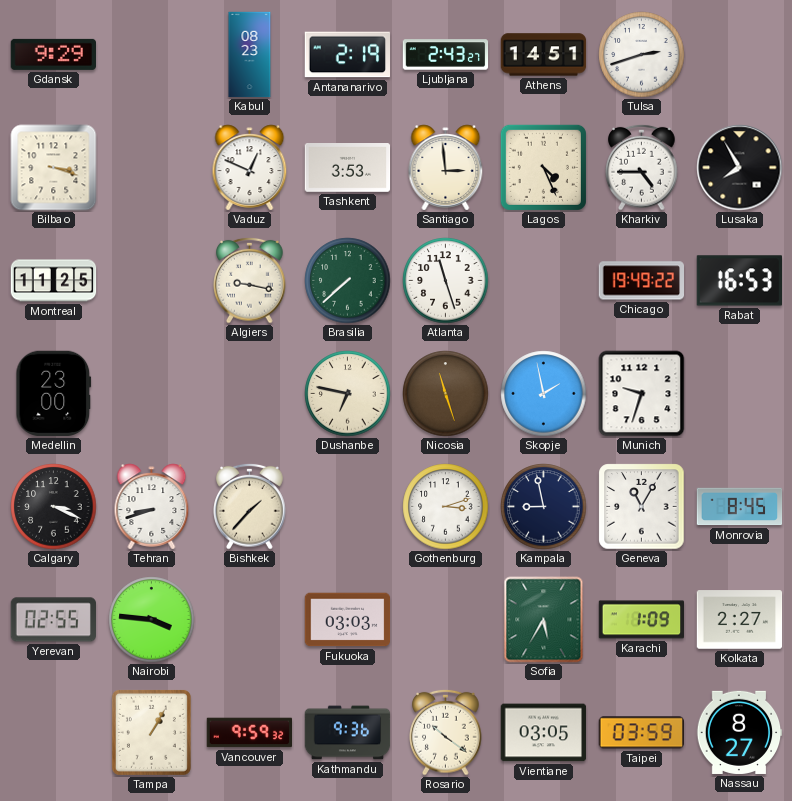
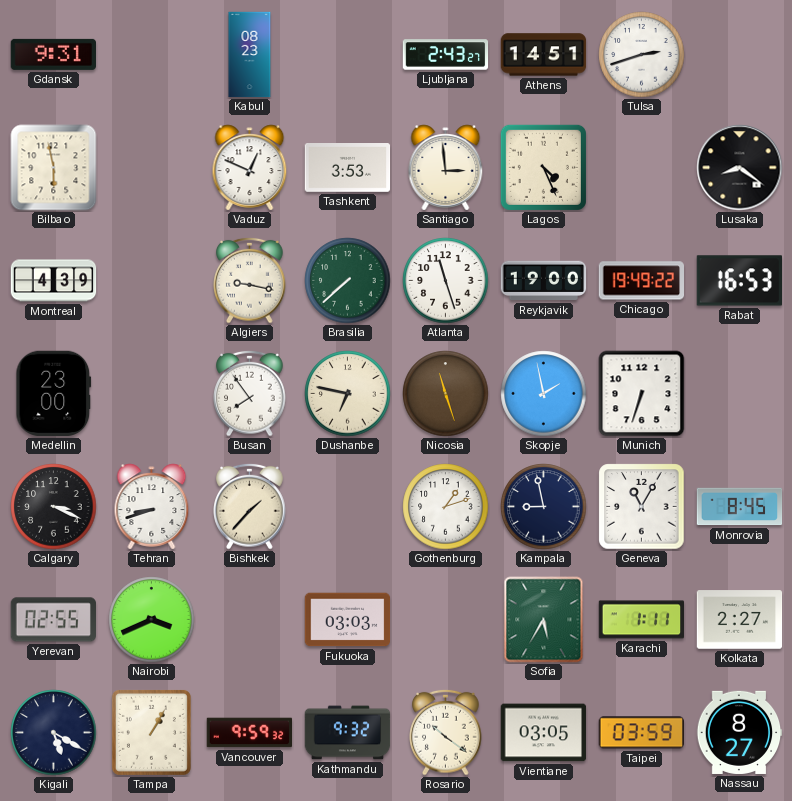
Gdansk: 9:29 -> 9:31 (53, 54)
Antananarivo: 2:19 -> none (348, 55)
Bilbao: 3:18 -> 5:58 (54, 168)
Kharkiv: 4:45 -> none (642, 167)
Lusaka: 7:55 -> 8:21 (740, 168)
Montreal: 11:25 -> 4:39 (54, 281)
Reykjavik: none -> 19:00 (544, 281)
Busan: none -> 7:54 (250, 393)
Munich: 9:33 -> 6:33 (642, 394)
Gothenburg: 3:12 -> 1:12 (446, 507)
Nairobi: 3:46 -> 3:41 (152, 620)
Karachi: 1:09 -> 1:11 (642, 620)
Kigali: none -> 5:20 (54, 733)
Kathmandu: 9:36 -> 9:32 (348, 733)
